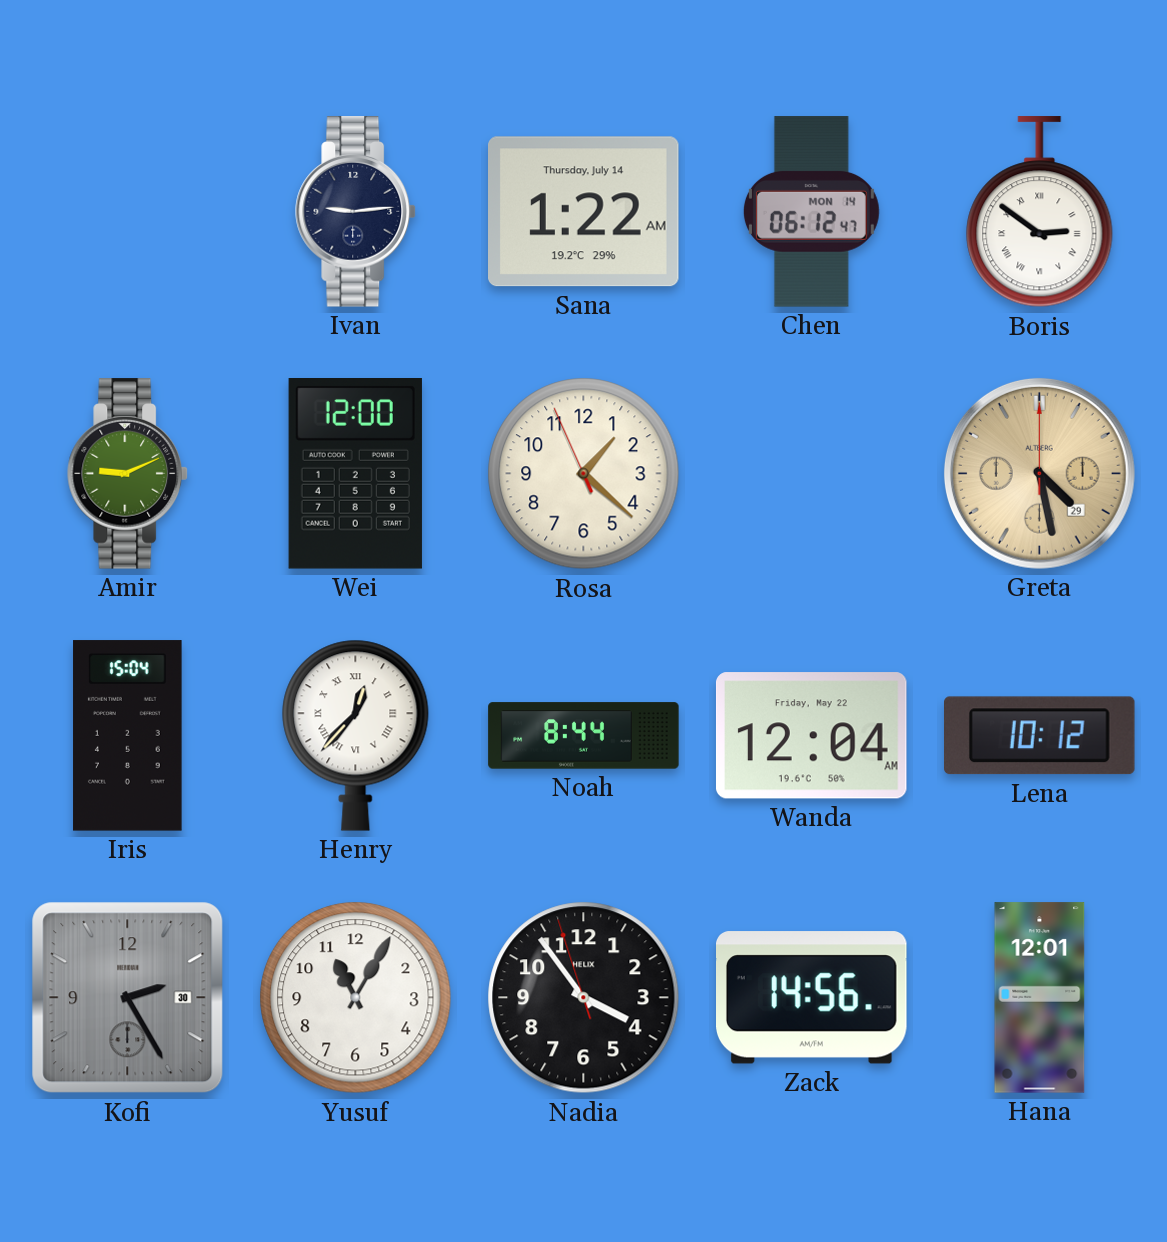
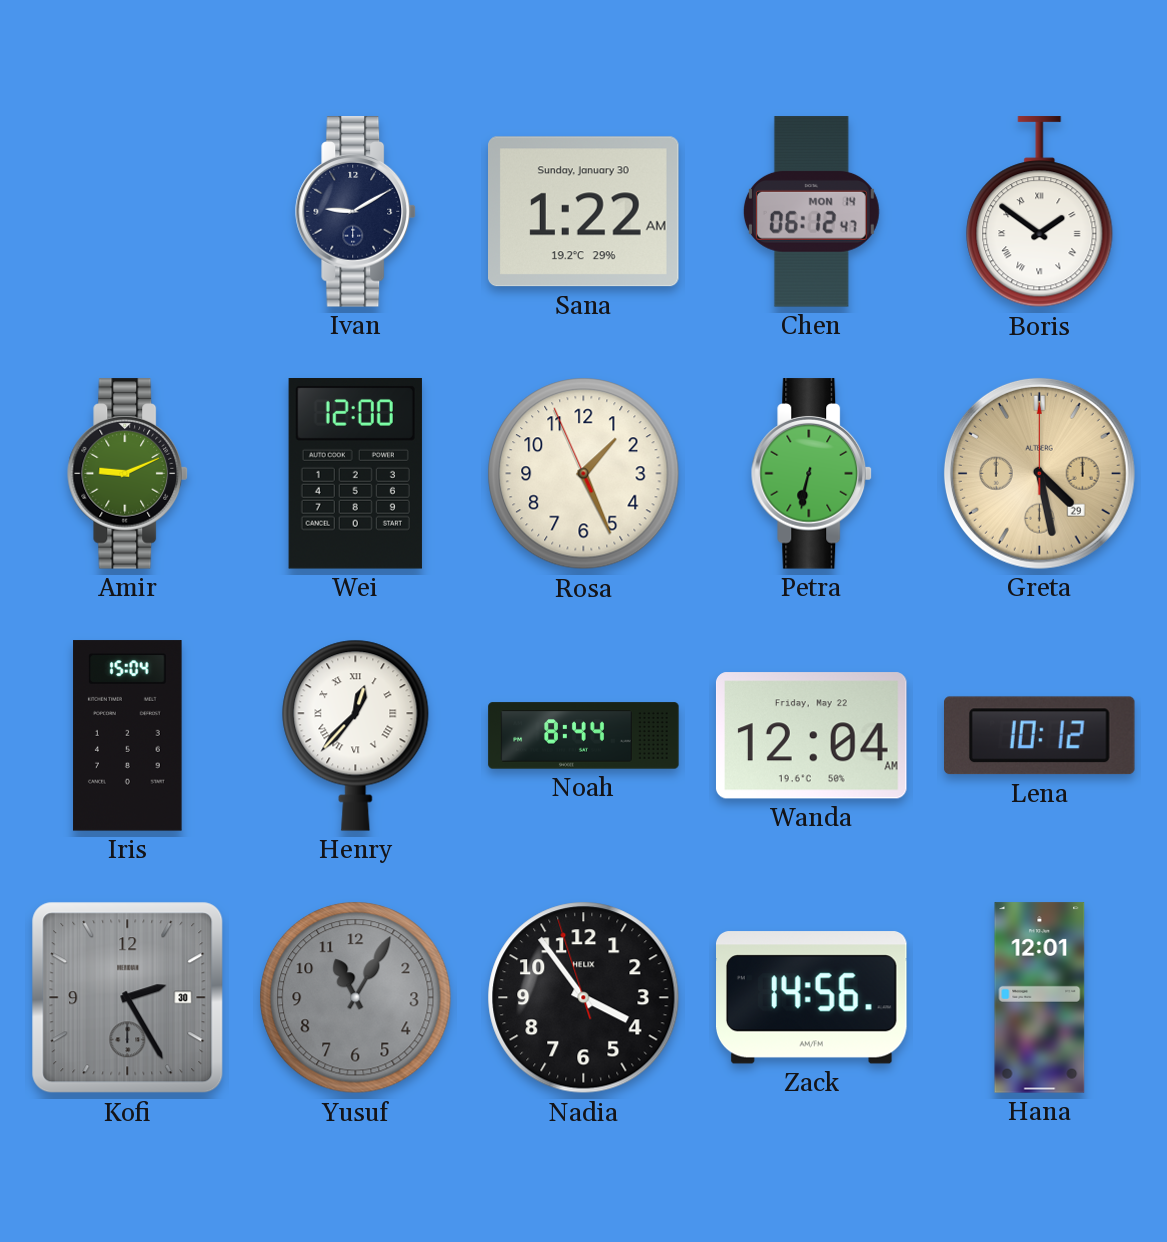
Ivan: 9:14 -> 9:10 (356, 212)
Sana date: Thursday, July 14 -> Sunday, January 30 (584, 212)
Boris: 2:51 -> 1:51 (1040, 212)
Rosa: 1:21 -> 1:25 (584, 474)
Petra: none -> 6:32 (812, 474)
Yusuf dial: white -> grey (356, 998)
